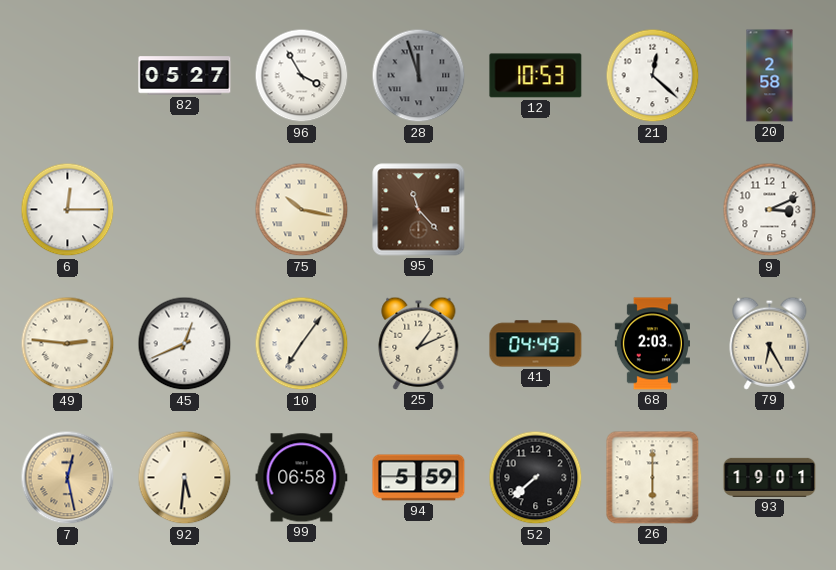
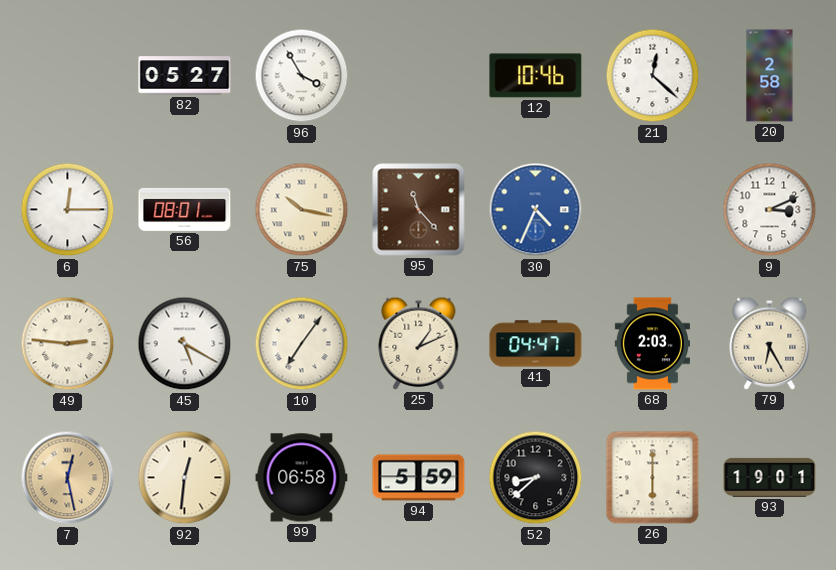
28: 11:57 -> none (419, 76)
12: 10:53 -> 10:46 (536, 76)
56: none -> 08:01 (185, 209)
30: none -> 4:34 (536, 210)
45: 12:41 -> 5:20 (185, 344)
41: 04:49 -> 04:47 (536, 344)
92: 5:31 -> 12:31 (185, 478)
52: 7:38 -> 8:38 (536, 478)
